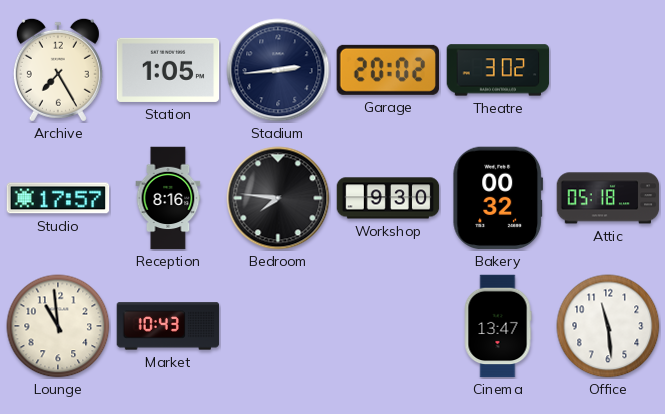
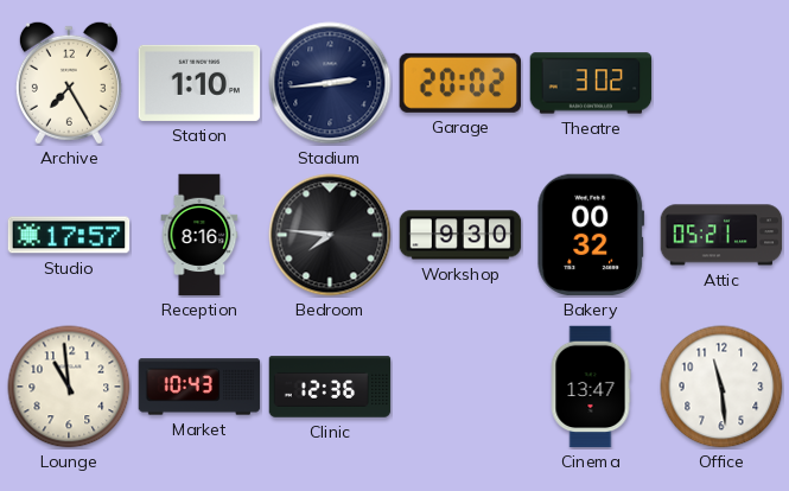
Station: 1:05 -> 1:10 (199, 83)
Attic: 05:18 -> 05:21 (721, 235)
Clinic: none -> 12:36 (330, 387)
